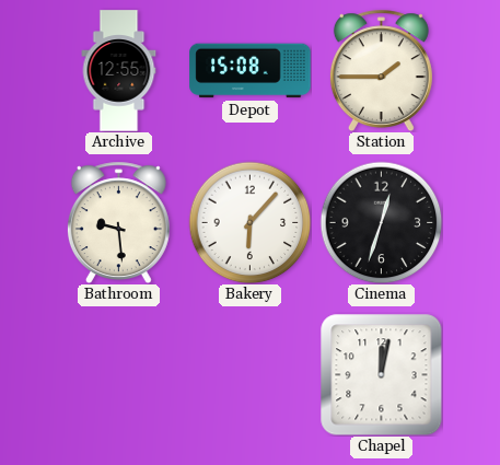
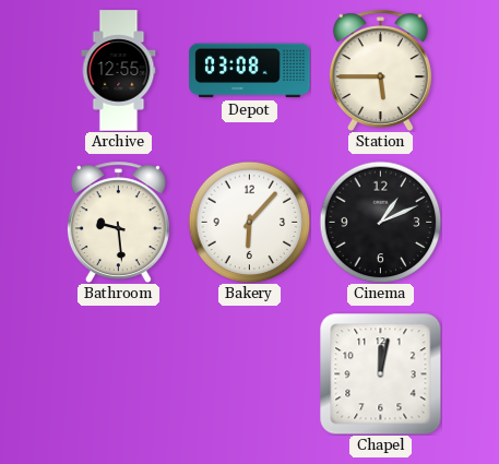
Depot: 15:08 -> 03:08 (250, 71)
Station: 1:45 -> 5:45 (380, 70)
Cinema: 12:33 -> 1:11 (380, 222)
